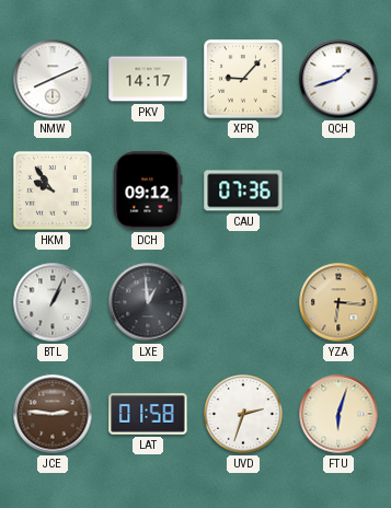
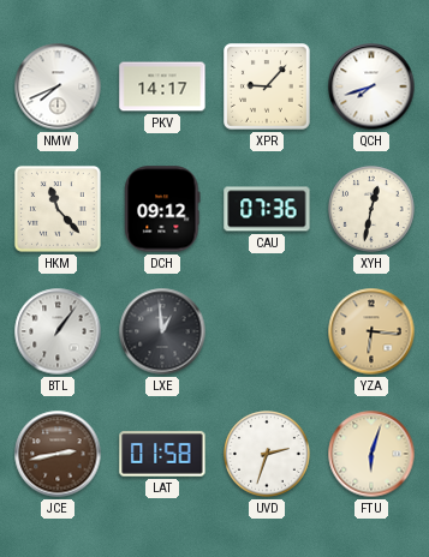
NMW: 8:11 -> 7:41 (58, 86)
QCH: 1:42 -> 7:42 (371, 86)
HKM: 9:54 -> 11:23 (59, 210)
XYH: none -> 12:32 (373, 210)
BTL: 1:04 -> 1:06 (58, 331)
JCE: 2:46 -> 2:43 (58, 454)
